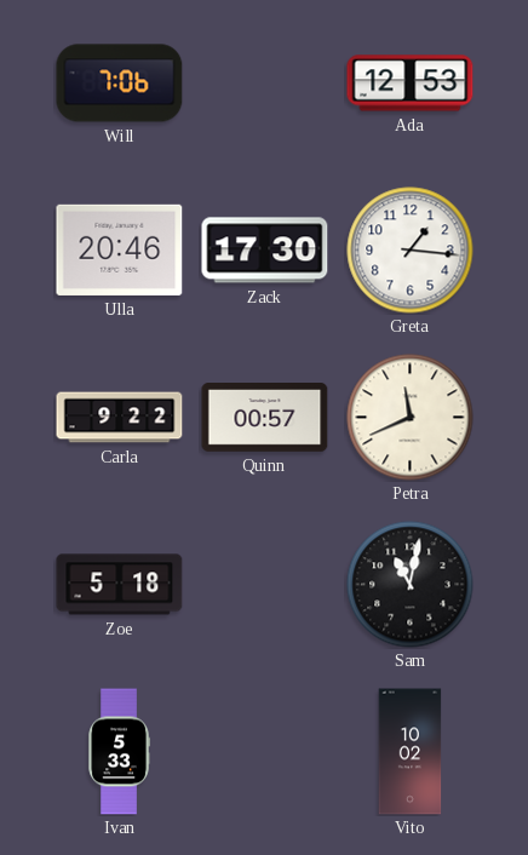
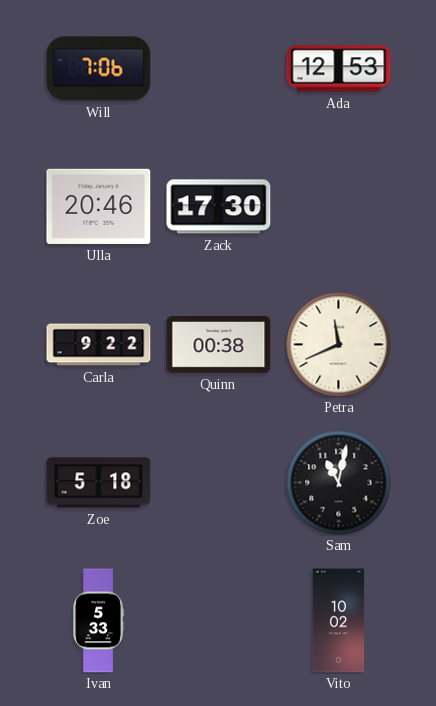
Greta: 1:16 -> none (411, 251)
Quinn: 00:57 -> 00:38 (219, 345)
